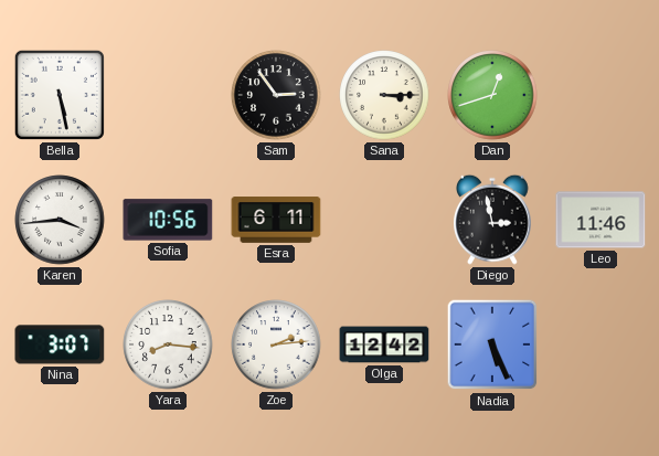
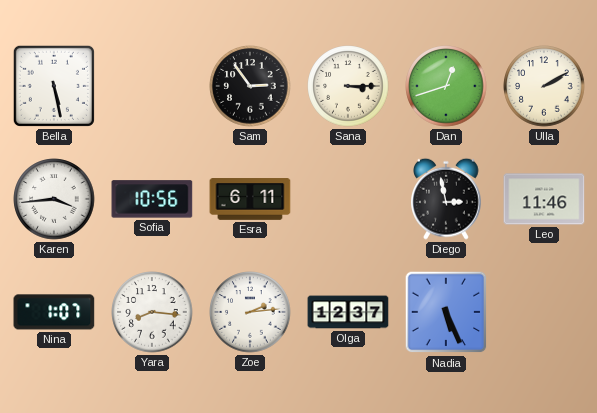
Ulla: none -> 2:10 (544, 86)
Nina: 3:07 -> 1:07 (54, 312)
Olga: 12:42 -> 12:37 (348, 312)
